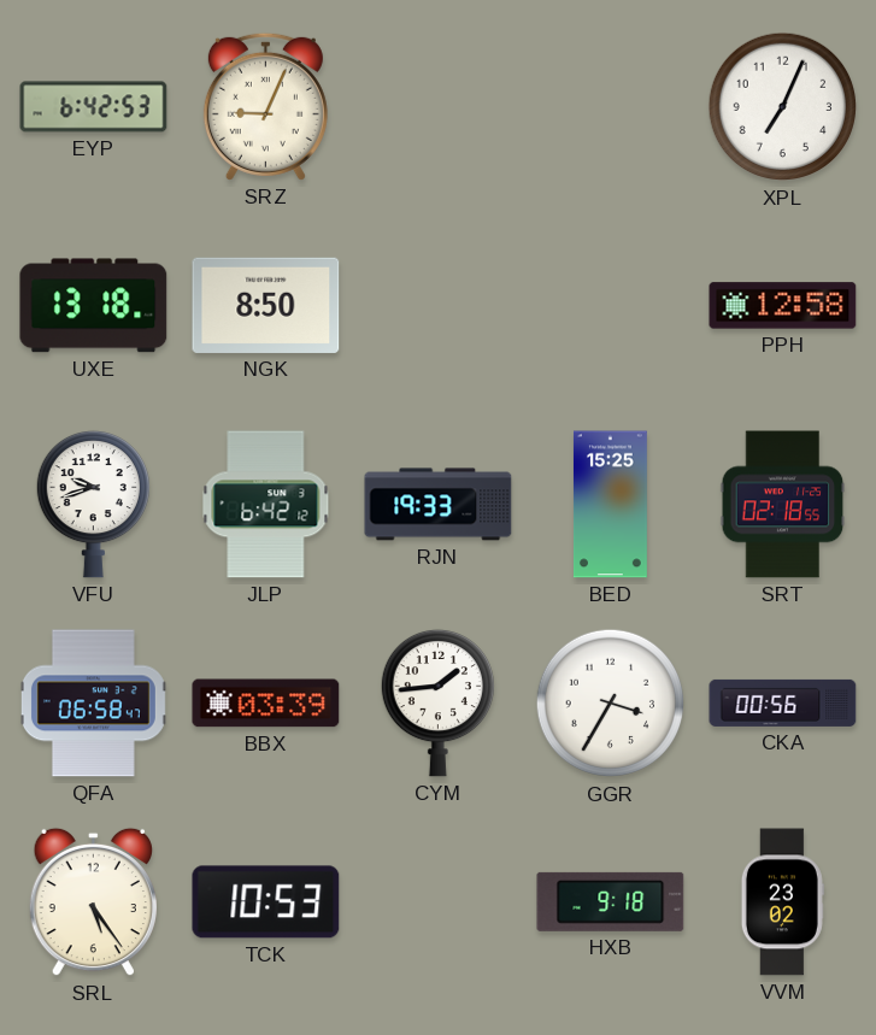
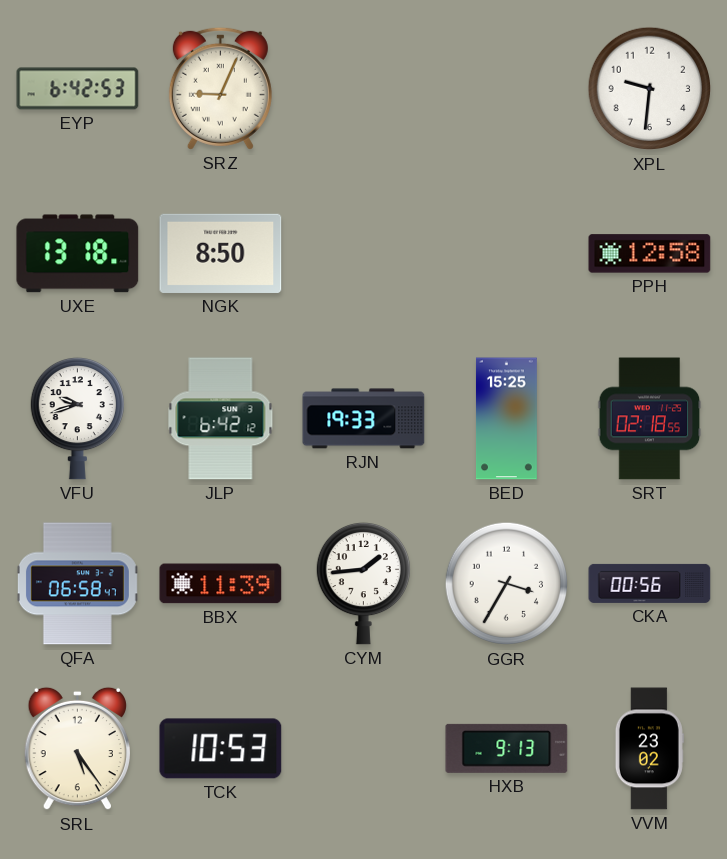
XPL: 7:04 -> 9:31 (650, 89)
BBX: 03:39 -> 11:39 (221, 584)
HXB: 9:18 -> 9:13 (507, 748)
